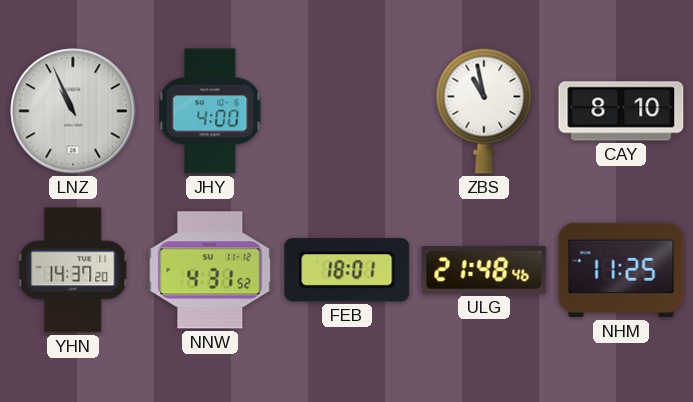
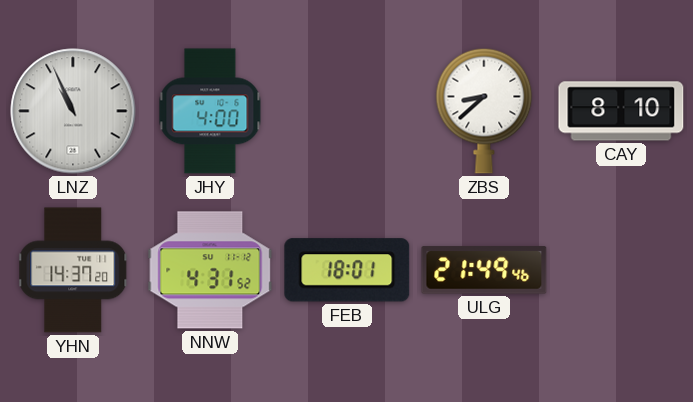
ZBS: 10:58 -> 8:38 (484, 111)
ULG: 21:48 -> 21:49 (484, 270)
NHM: 11:25 -> none (621, 270)
